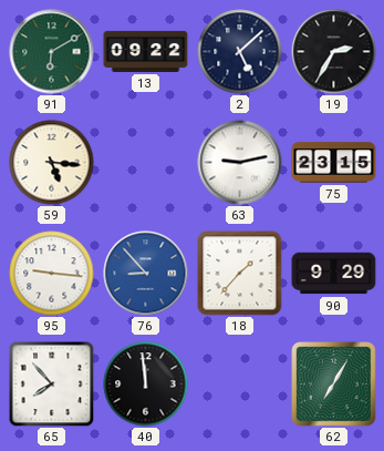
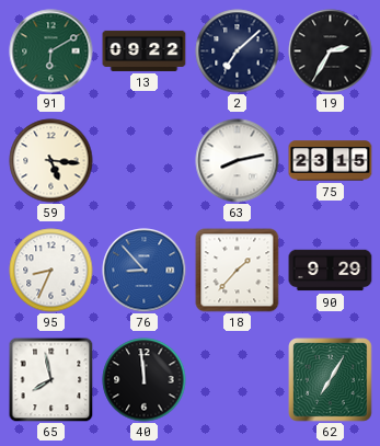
2: 5:08 -> 7:08 (238, 52)
63: 9:13 -> 8:13 (238, 161)
95: 9:16 -> 8:34 (51, 271)
65: 7:53 -> 7:58 (50, 379)
